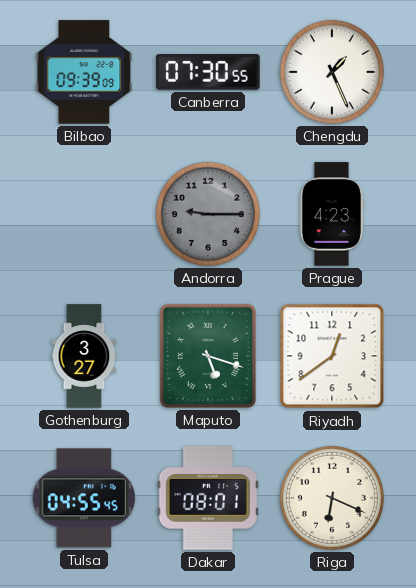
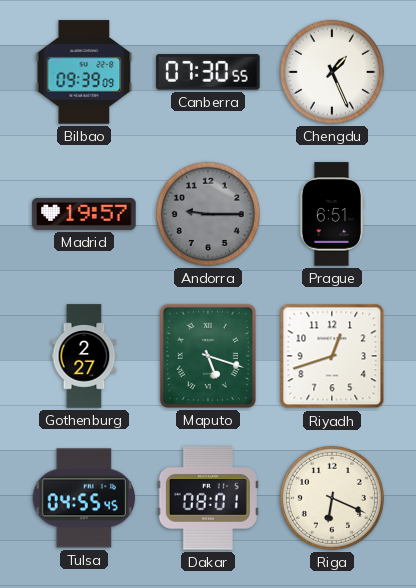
Madrid: none -> 19:57 (84, 214)
Prague: 4:23 -> 6:51 (332, 214)
Gothenburg: 3:27 -> 2:27 (84, 356)
Riyadh: 12:39 -> 12:42 (332, 356)
